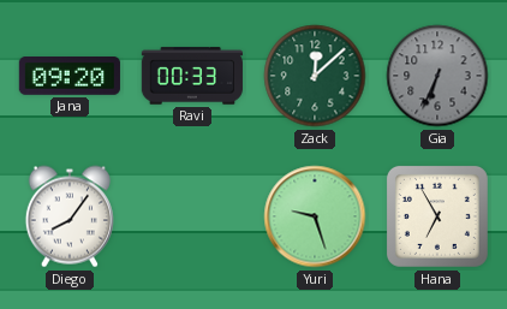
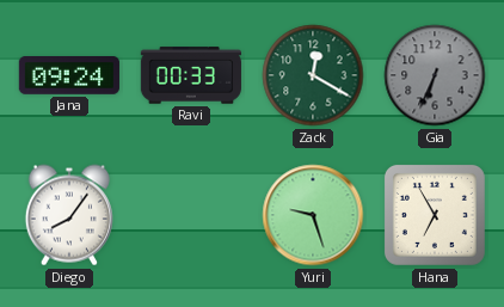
Jana: 09:20 -> 09:24 (69, 76)
Zack: 12:08 -> 12:20 (313, 75)
